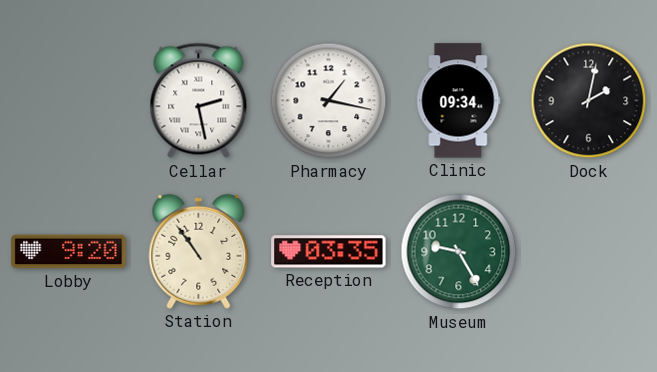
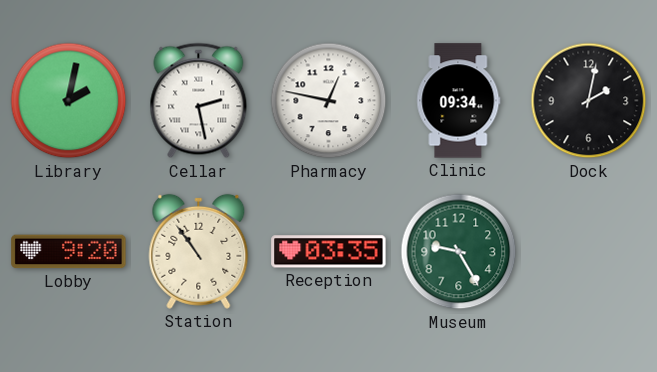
Library: none -> 2:02 (69, 101)
Pharmacy: 1:17 -> 12:47 (329, 101)
